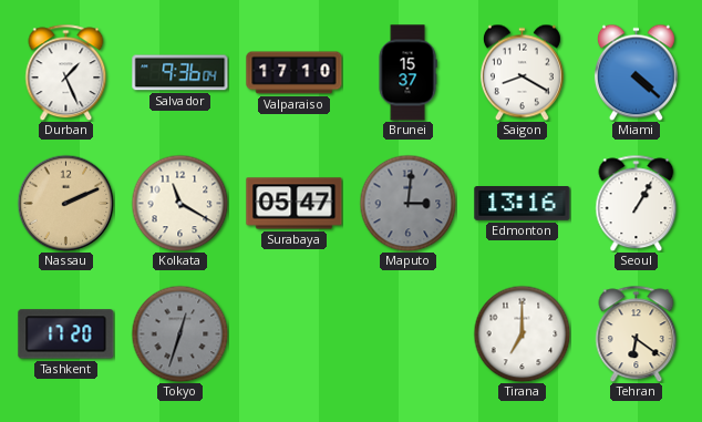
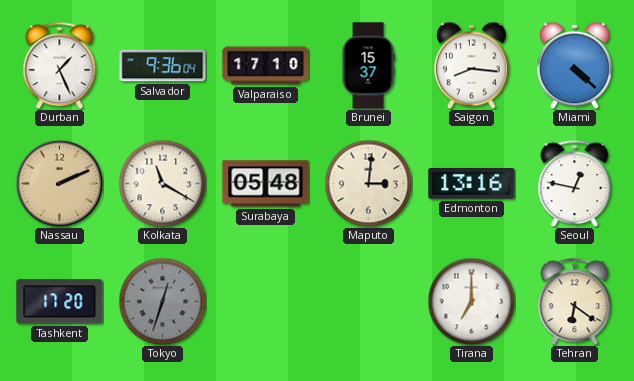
Saigon: 8:20 -> 8:16 (471, 65)
Surabaya: 05:47 -> 05:48 (266, 184)
Maputo dial: grey -> cream (368, 183)
Seoul: 1:05 -> 12:47 (575, 183)
